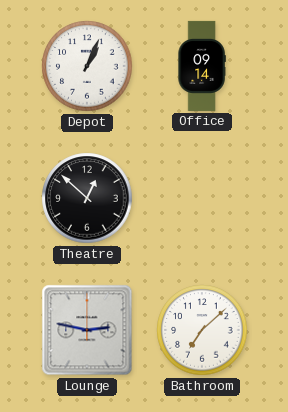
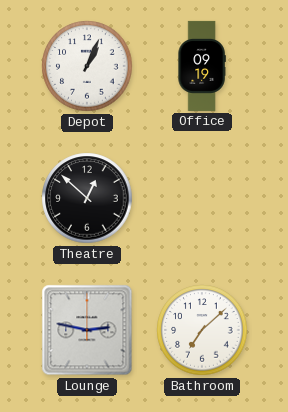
Office: 09:14 -> 09:19 (202, 66)
